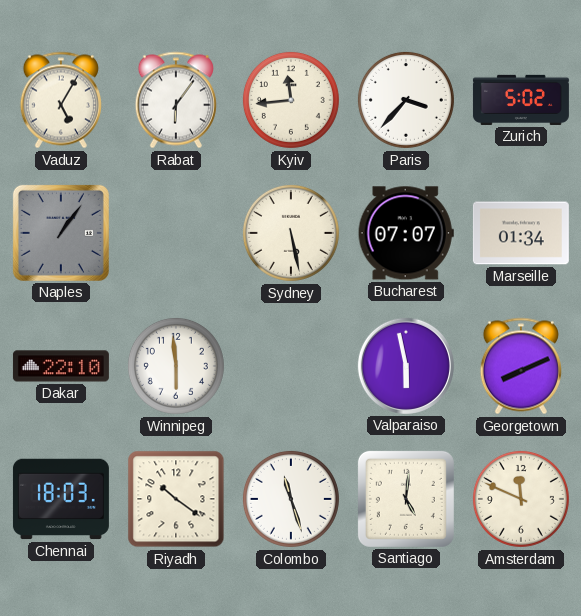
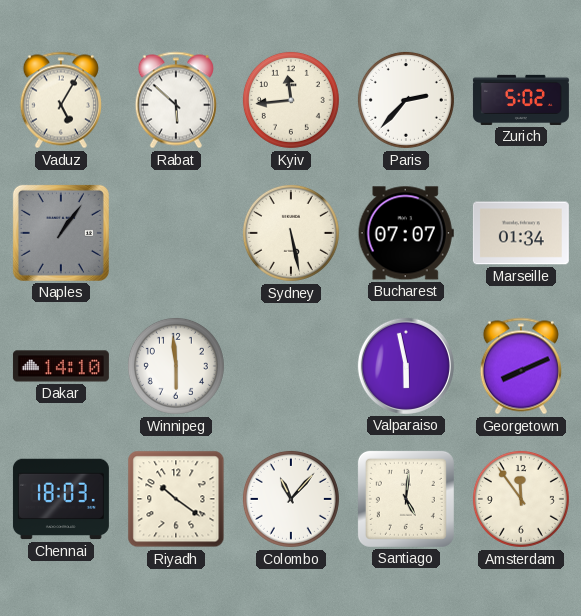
Rabat: 6:06 -> 5:52 (176, 100)
Paris: 3:37 -> 2:37 (406, 100)
Dakar: 22:10 -> 14:10 (61, 366)
Colombo: 11:27 -> 11:07 (291, 499)
Amsterdam: 11:49 -> 11:54 (521, 499)
